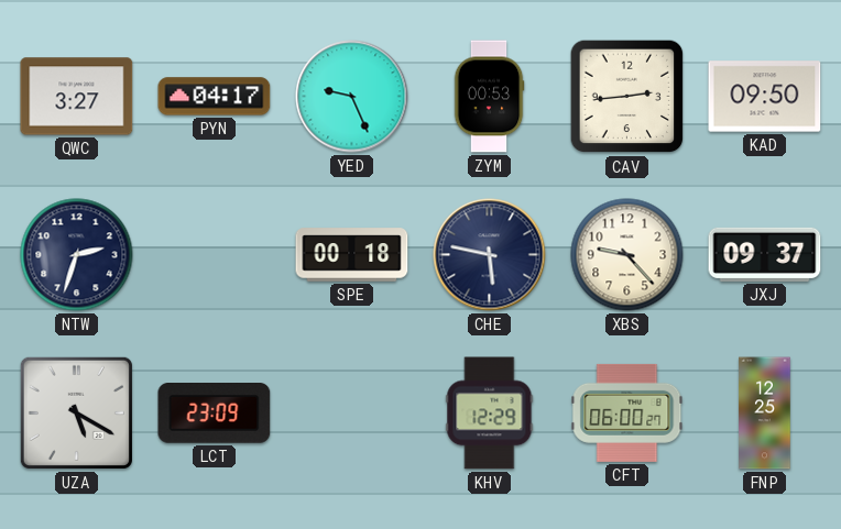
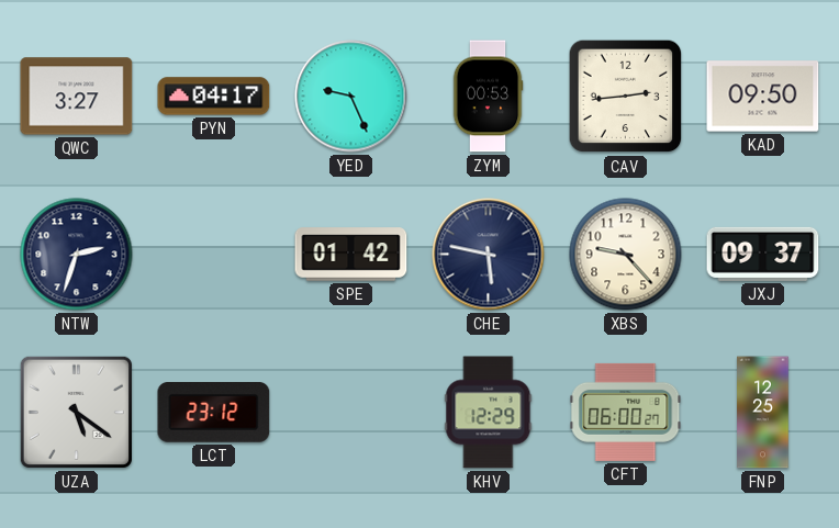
SPE: 00:18 -> 01:42 (351, 255)
UZA: 5:20 -> 5:21 (76, 412)
LCT: 23:09 -> 23:12 (214, 413)
